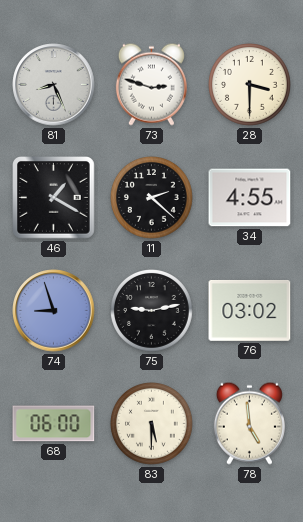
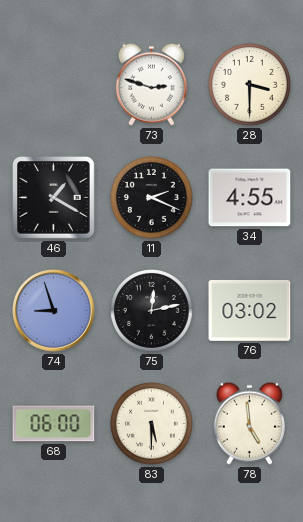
81: 8:26 -> none (54, 85)
11: 2:22 -> 2:19 (152, 198)
75: 9:13 -> 12:13 (152, 311)
